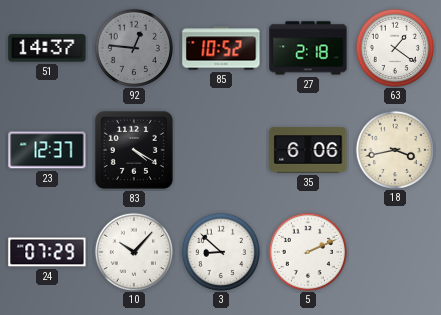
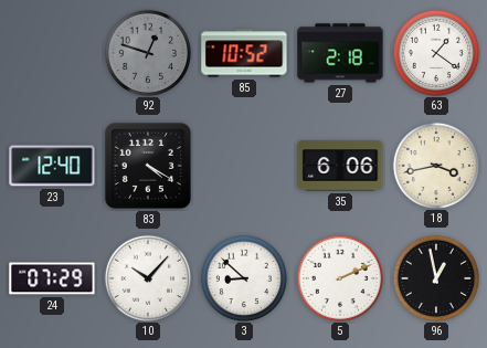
51: 14:37 -> none (47, 48)
92: 12:46 -> 12:48 (147, 52)
23: 12:37 -> 12:40 (52, 166)
96: none -> 12:58 (435, 277)
